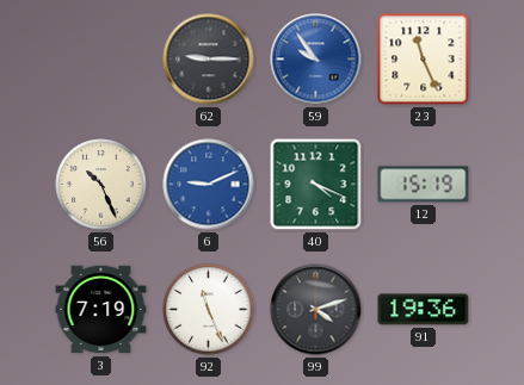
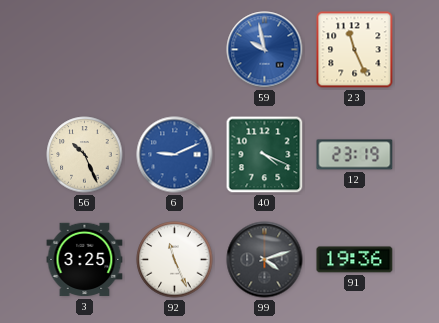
62: 9:15 -> none (209, 60)
59: 9:54 -> 9:58 (265, 50)
12: 15:19 -> 23:19 (355, 155)
3: 7:19 -> 3:25 (85, 260)
